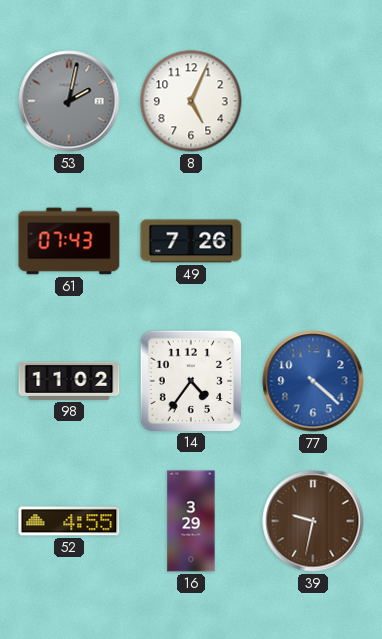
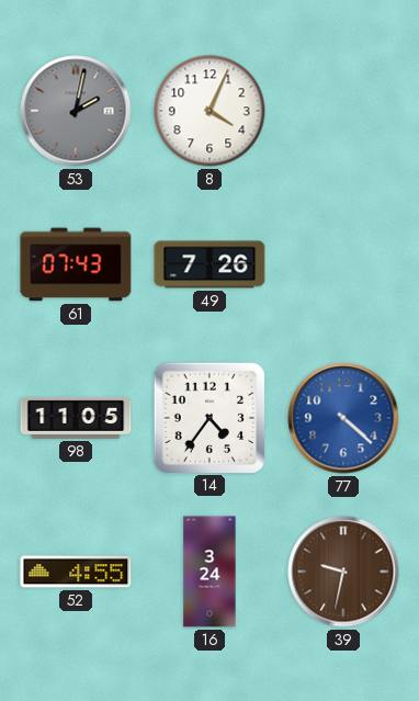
8: 5:04 -> 4:04 (209, 111)
98: 11:02 -> 11:05 (76, 418)
16: 3:29 -> 3:24 (209, 572)
